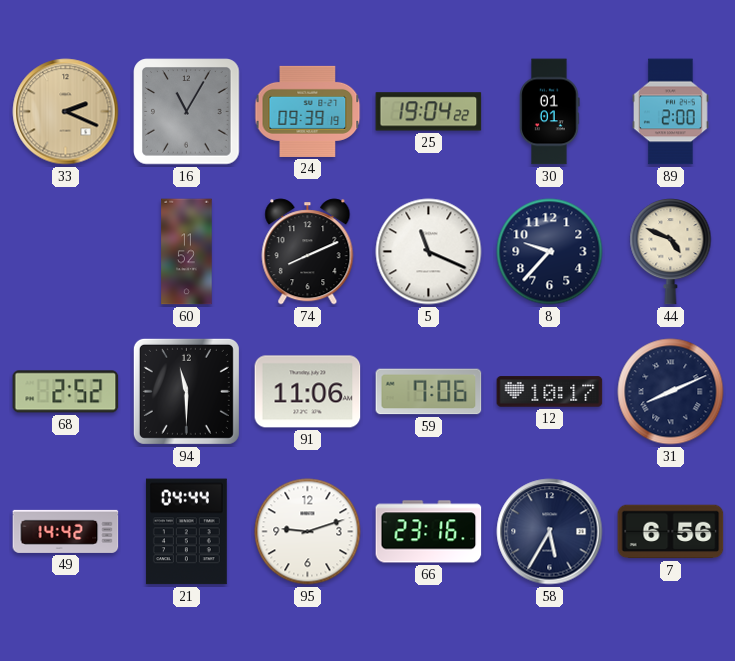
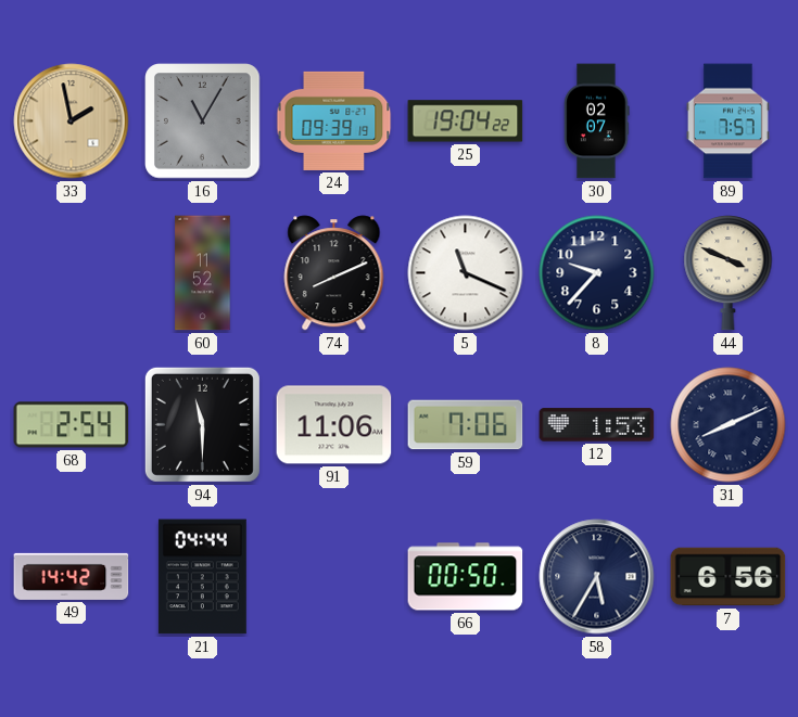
33: 2:19 -> 1:58 (72, 121)
30: 01:01 -> 02:07 (597, 121)
89: 2:00 -> 7:57 (727, 121)
44: 4:49 -> 3:49 (729, 273)
68: 2:52 -> 2:54 (72, 425)
12: 10:17 -> 1:53 (597, 425)
95: 9:12 -> none (308, 532)
66: 23:16 -> 00:50 (466, 577)
